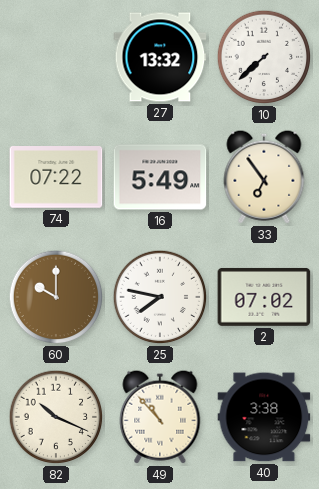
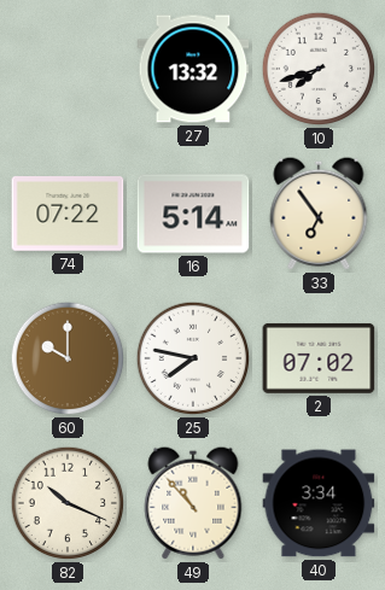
10: 7:38 -> 7:42 (319, 69)
16: 5:49 -> 5:14 (193, 214)
40: 3:38 -> 3:34 (319, 503)
